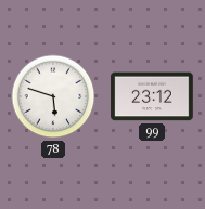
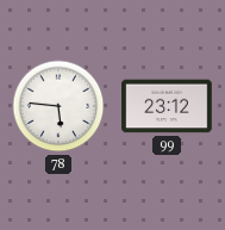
78: 5:48 -> 5:46 (58, 106)
